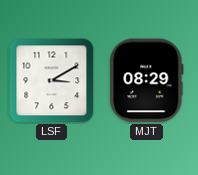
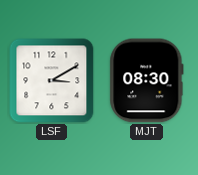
MJT: 08:29 -> 08:30 (147, 81)
